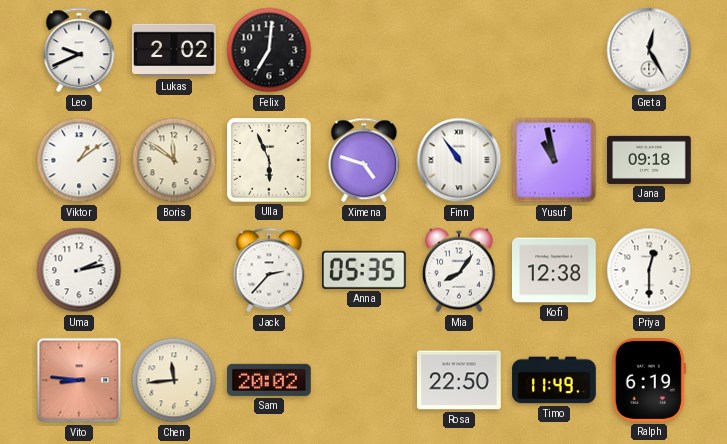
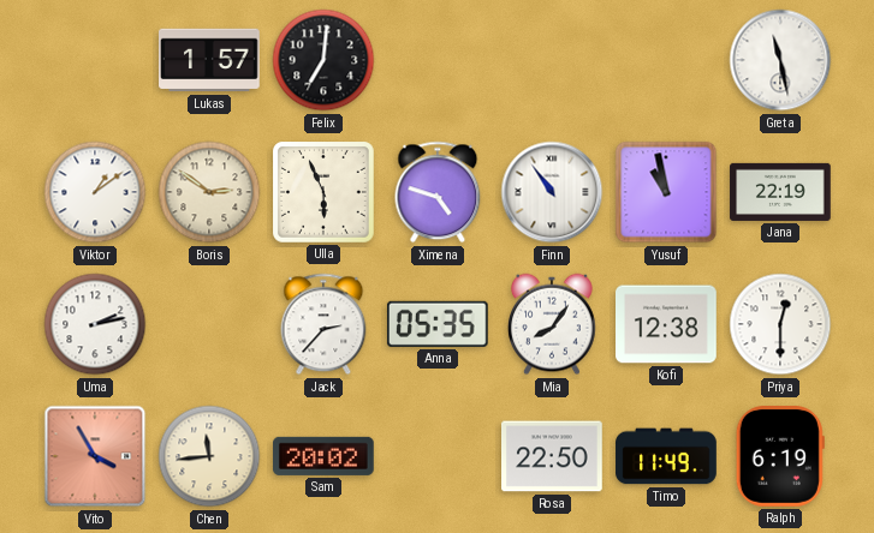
Leo: 9:41 -> none (79, 50)
Lukas: 2:02 -> 1:57 (210, 60)
Greta: 12:25 -> 11:28 (780, 60)
Boris: 11:51 -> 2:51 (209, 192)
Jana: 09:18 -> 22:19 (780, 192)
Vito: 8:46 -> 3:55 (95, 456)
